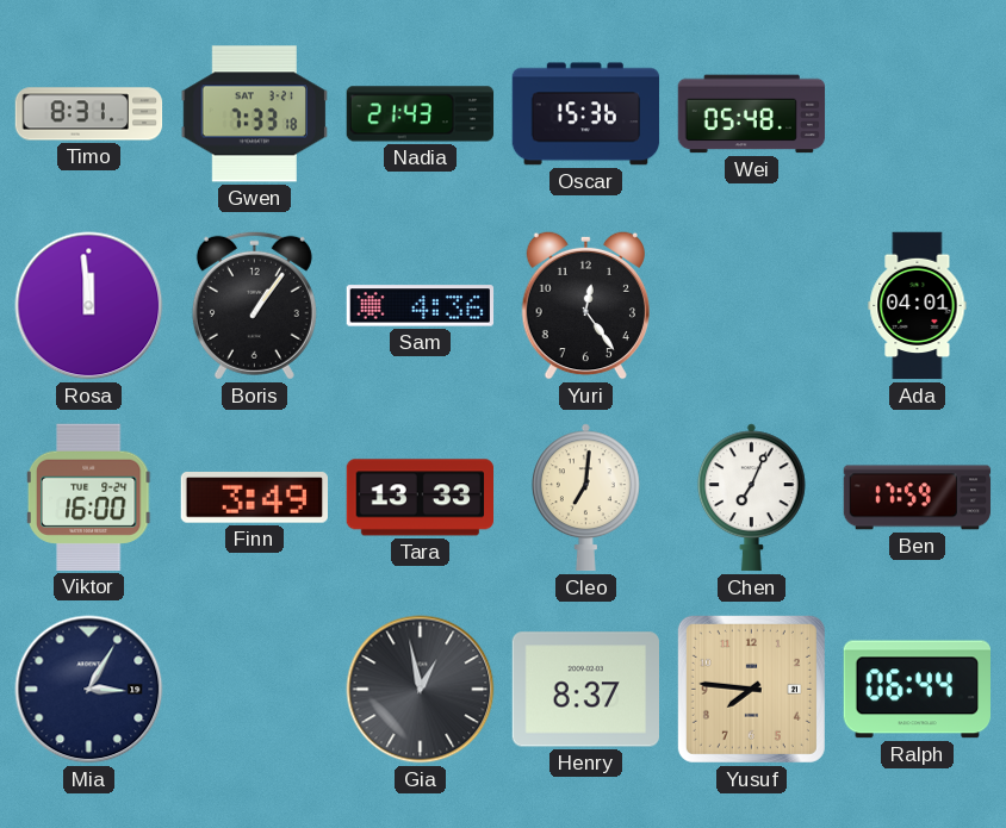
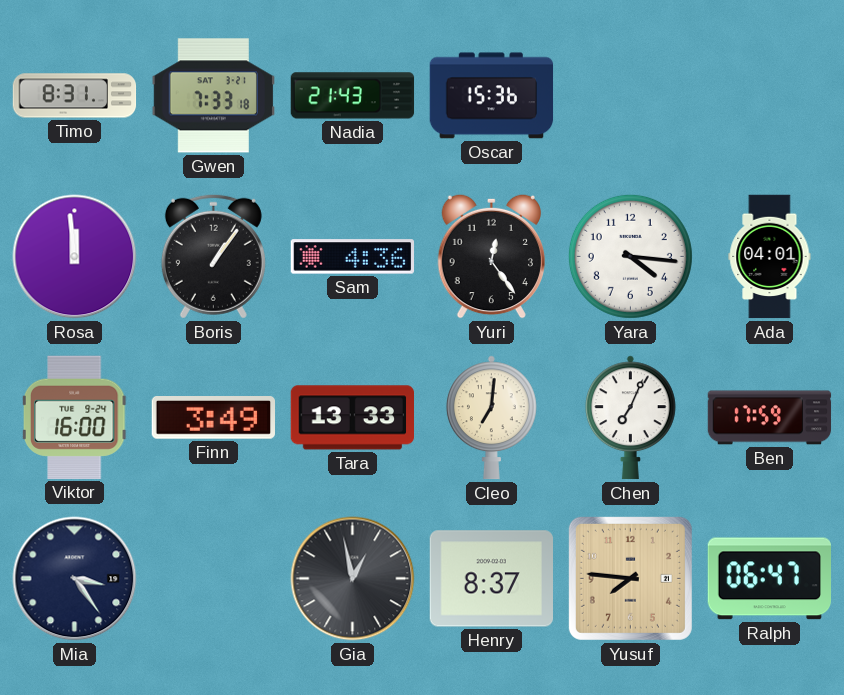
Wei: 05:48 -> none (752, 114)
Yara: none -> 4:16 (630, 256)
Mia: 3:05 -> 3:24 (75, 579)
Ralph: 06:44 -> 06:47 (769, 579)
